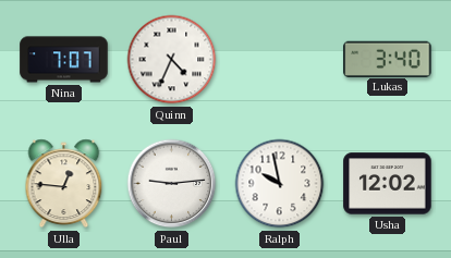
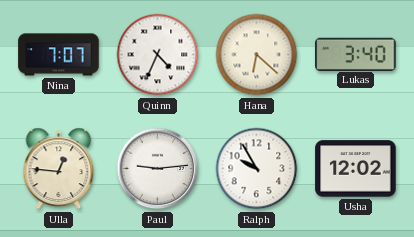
Hana: none -> 6:22 (257, 55)
Ralph: 9:58 -> 9:55 (257, 169)
